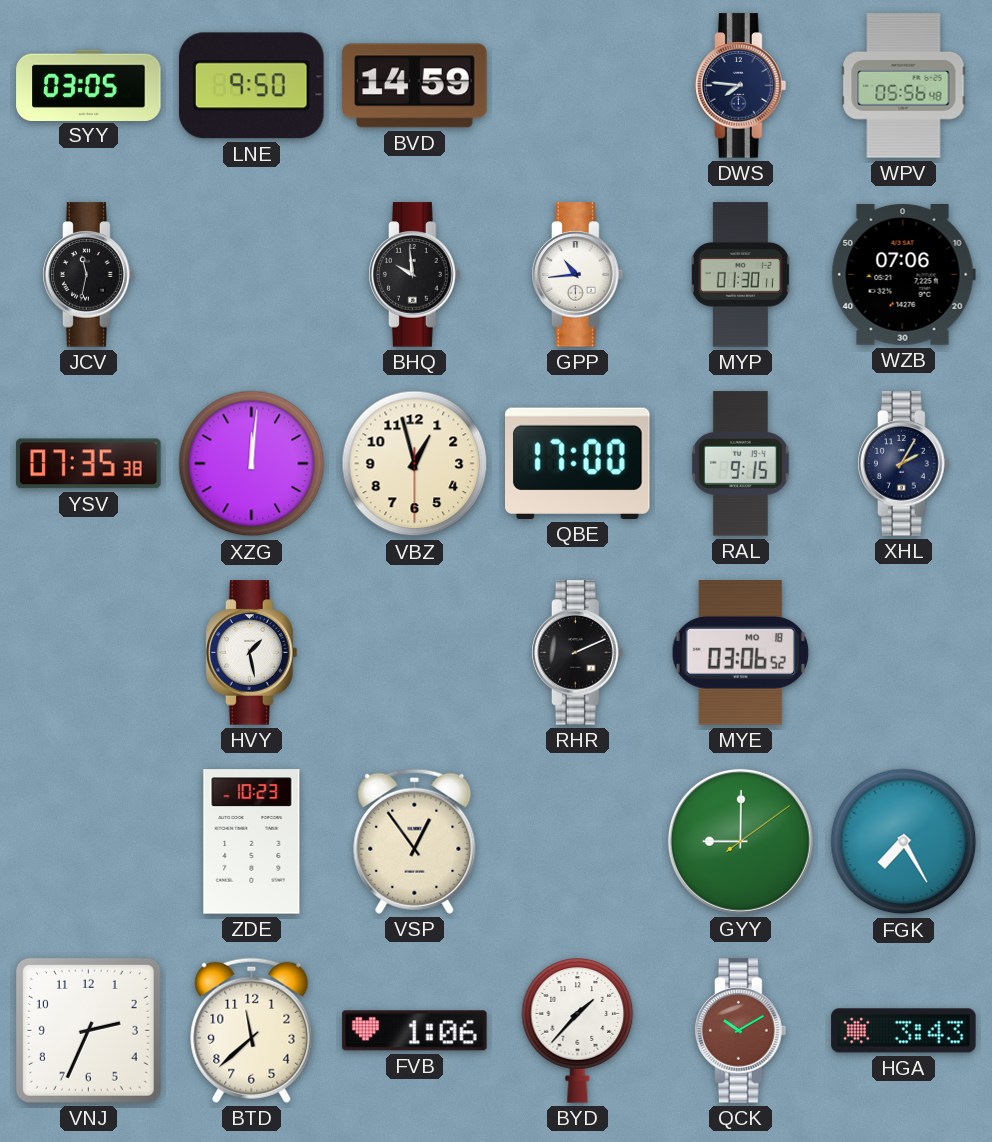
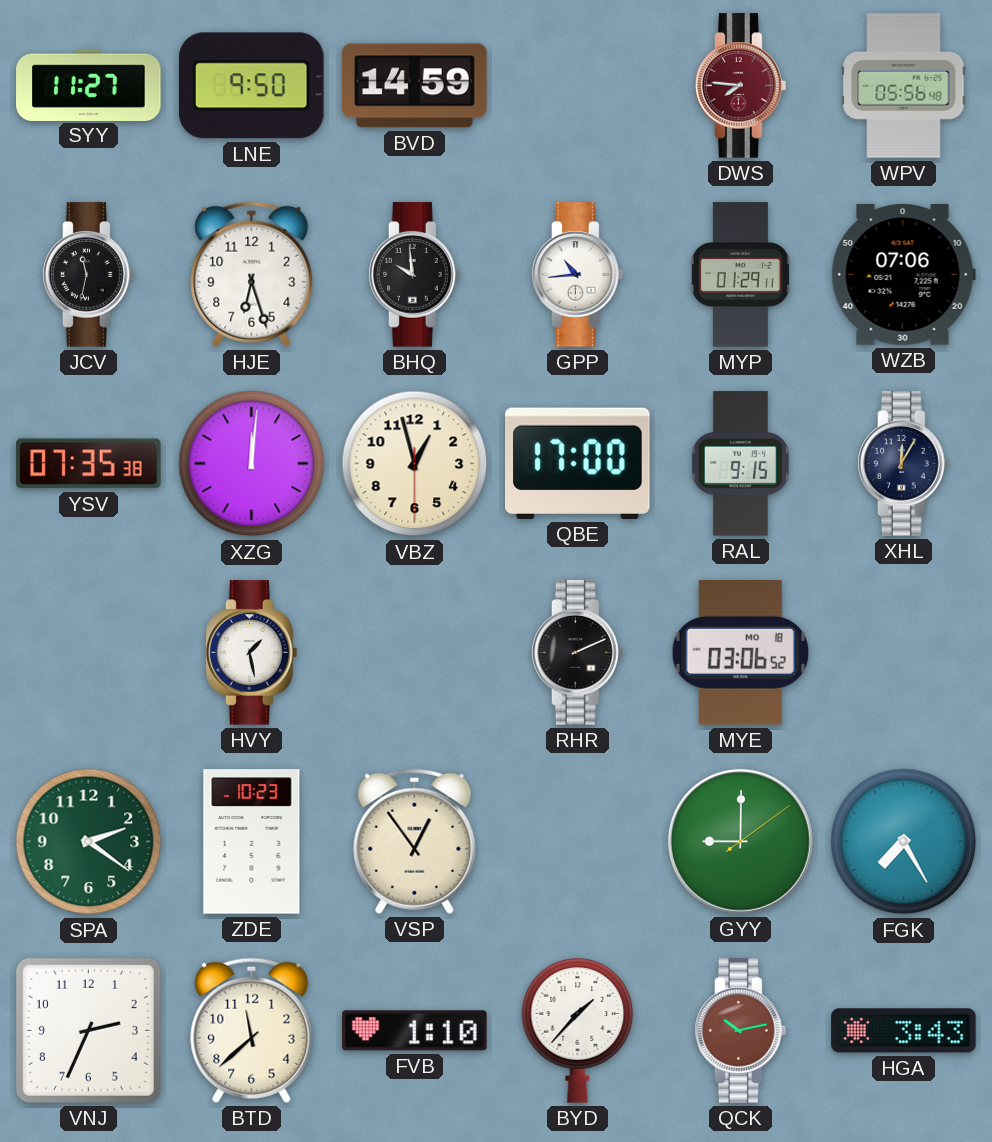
SYY: 03:05 -> 11:27 (89, 85)
DWS dial: navy -> burgundy (741, 86)
HJE: none -> 6:27 (252, 274)
MYP: 01:30 -> 01:29 (740, 275)
XHL: 2:05 -> 12:05 (904, 464)
SPA: none -> 2:21 (89, 842)
FVB: 1:06 -> 1:10 (415, 1031)
QCK: 10:10 -> 10:13 (741, 1031)
